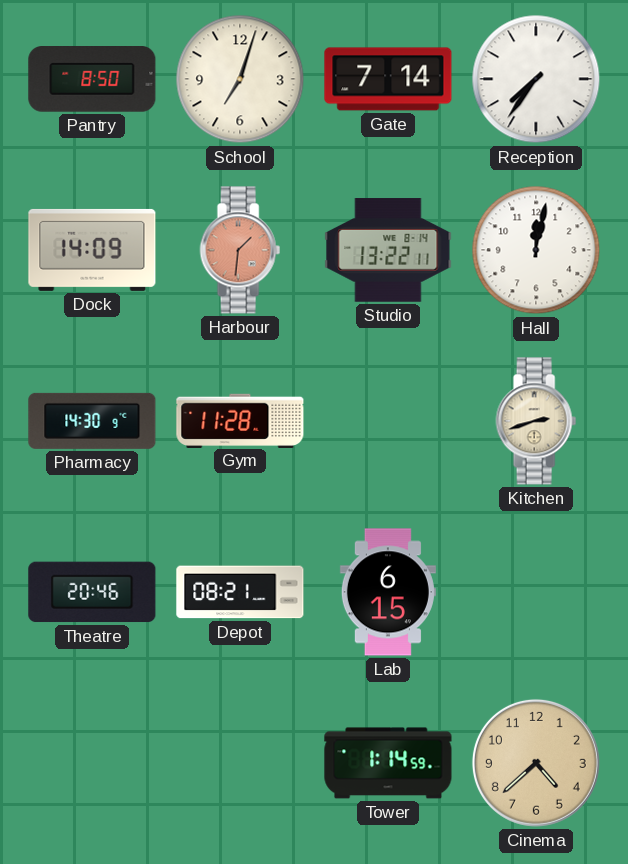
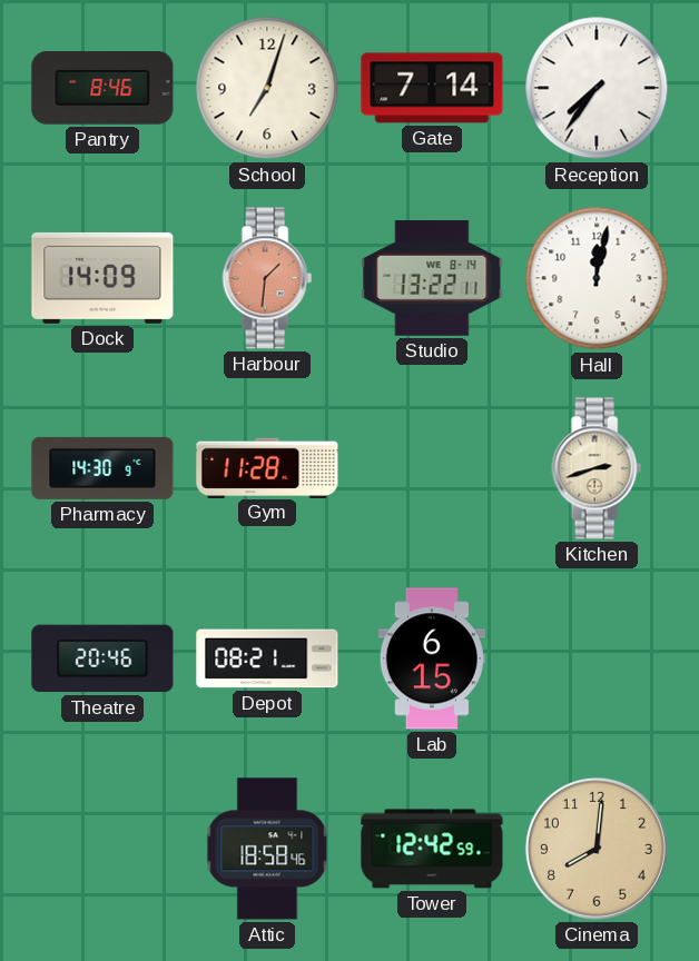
Pantry: 8:50 -> 8:46 (102, 89)
Attic: none -> 18:58 (267, 849)
Tower: 1:14 -> 12:42 (432, 849)
Cinema: 4:38 -> 8:01 (597, 849)
